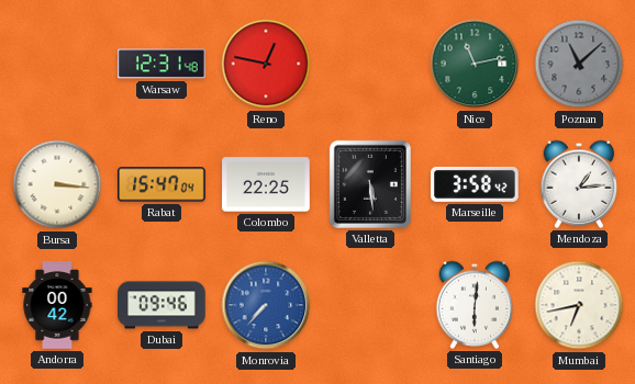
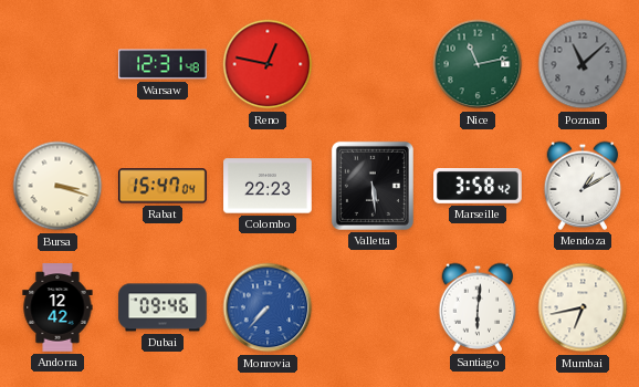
Bursa: 3:16 -> 3:18 (57, 186)
Colombo: 22:25 -> 22:23 (268, 186)
Mendoza: 1:14 -> 1:10 (583, 186)
Andorra: 00:42 -> 12:42 (57, 307)
